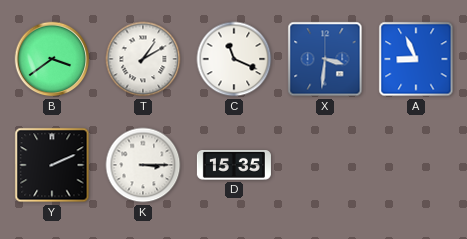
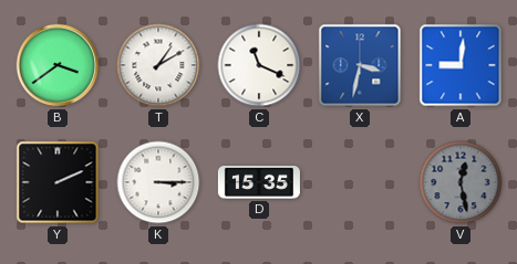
X: 3:31 -> 3:32 (360, 65)
A: 8:56 -> 9:01 (461, 65)
V: none -> 12:28 (461, 182)
